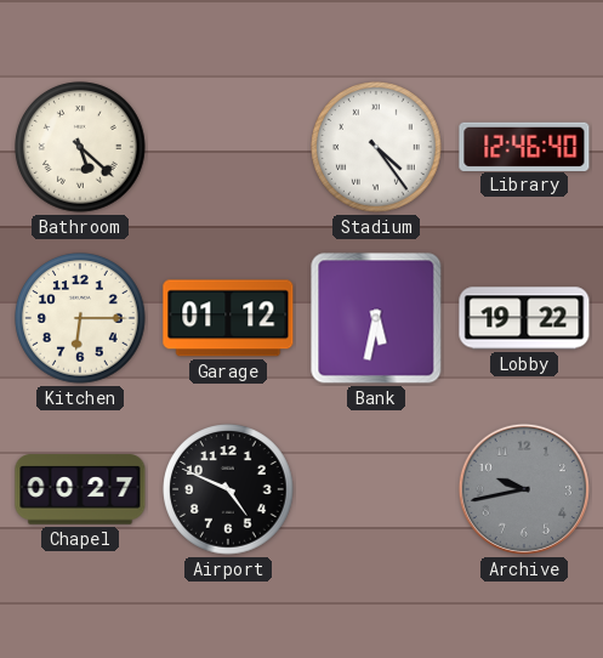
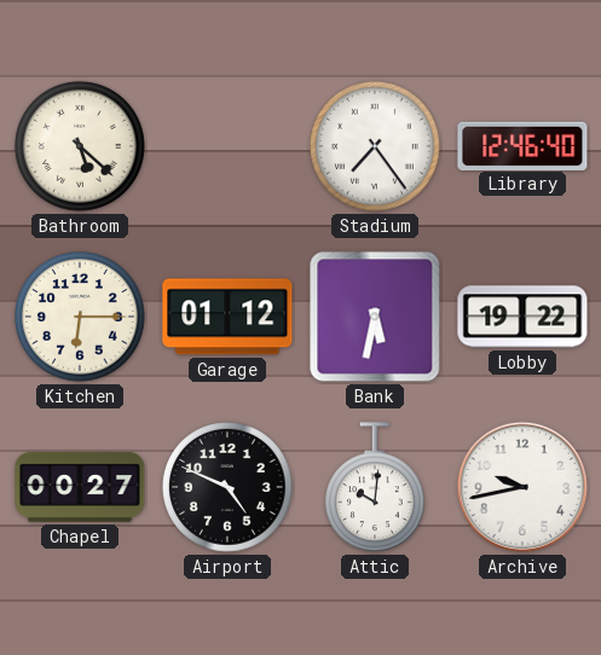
Stadium: 4:24 -> 7:24 (375, 146)
Attic: none -> 10:01 (376, 488)
Archive dial: grey -> white (522, 487)
